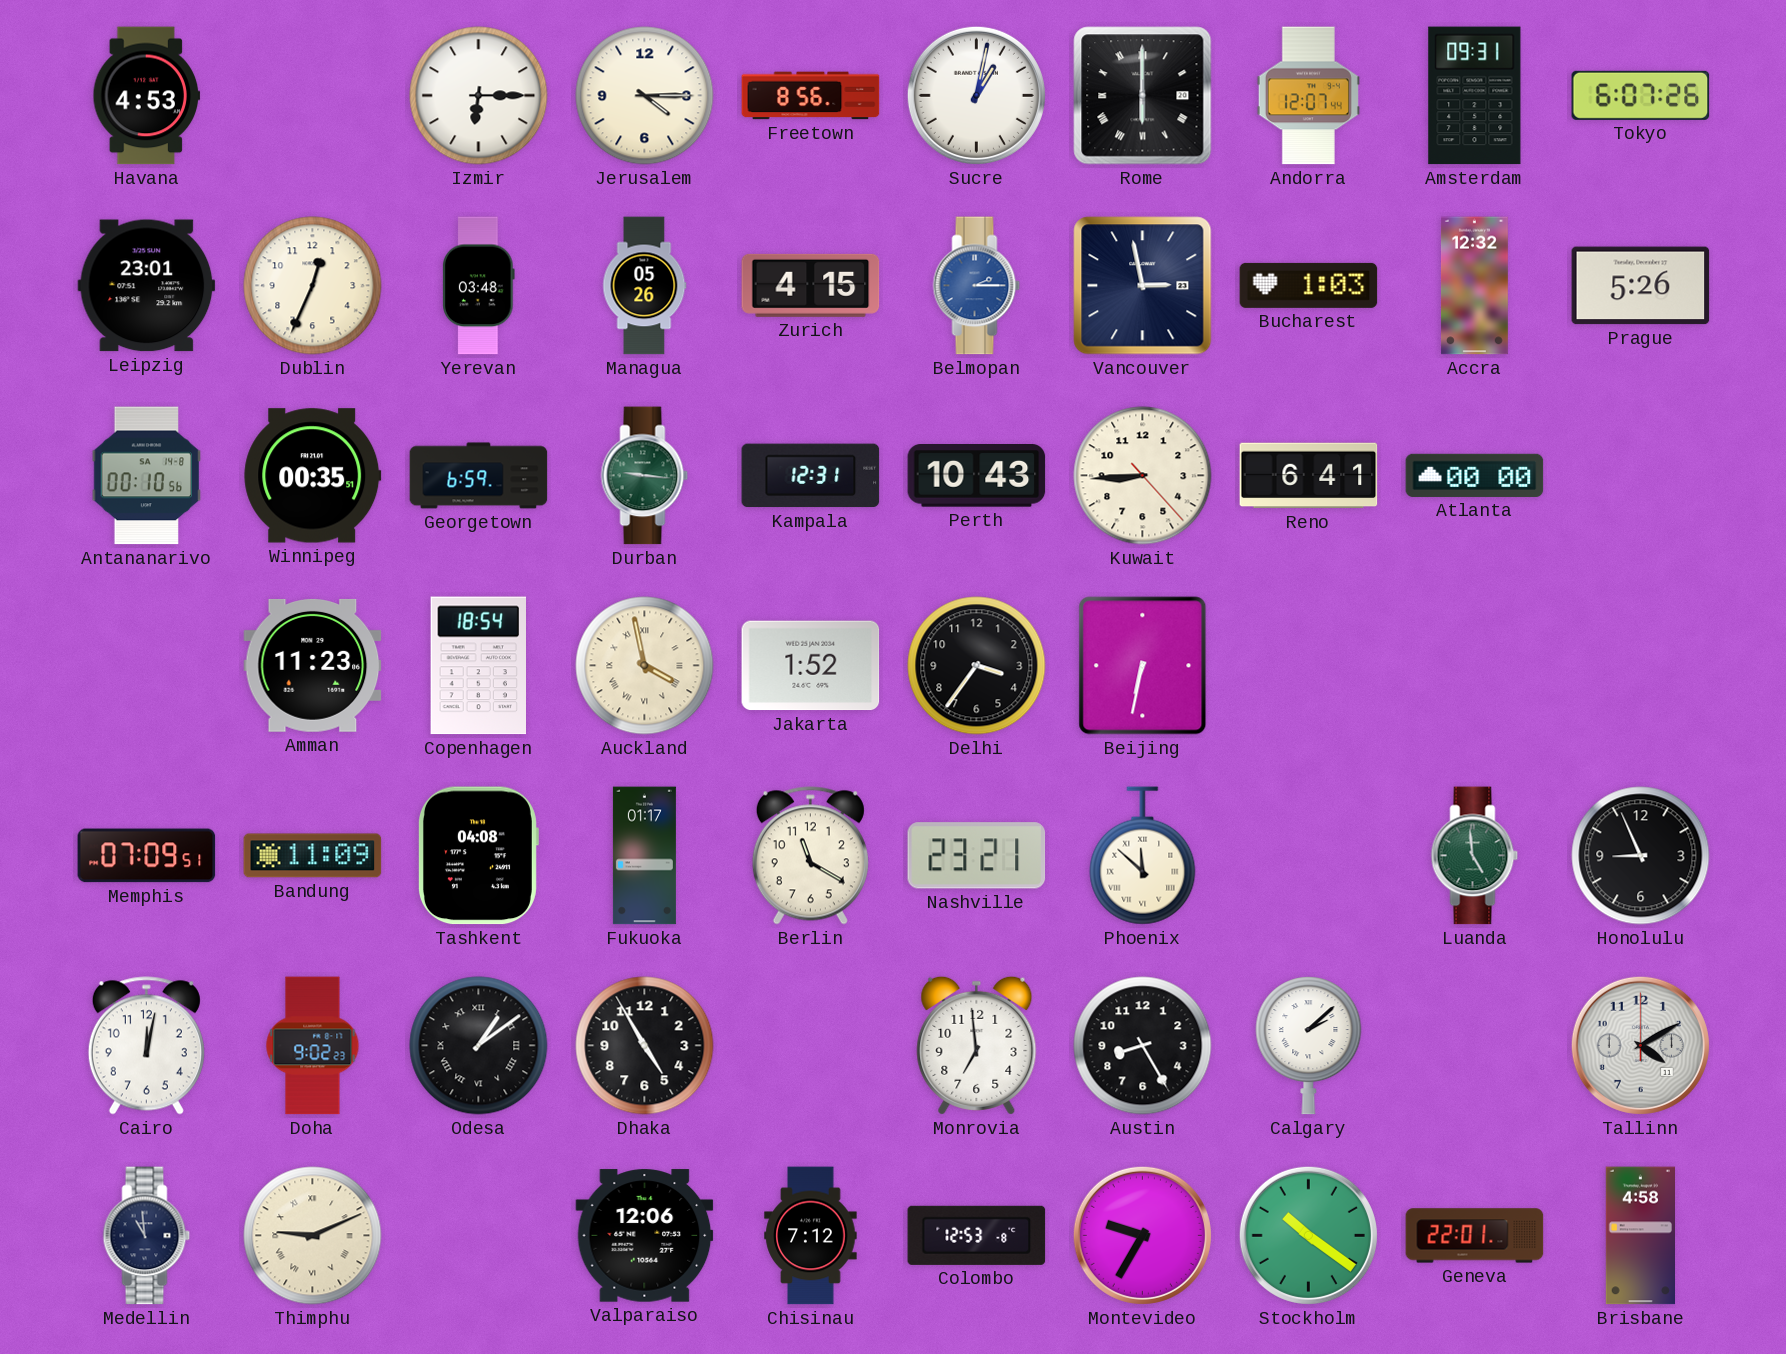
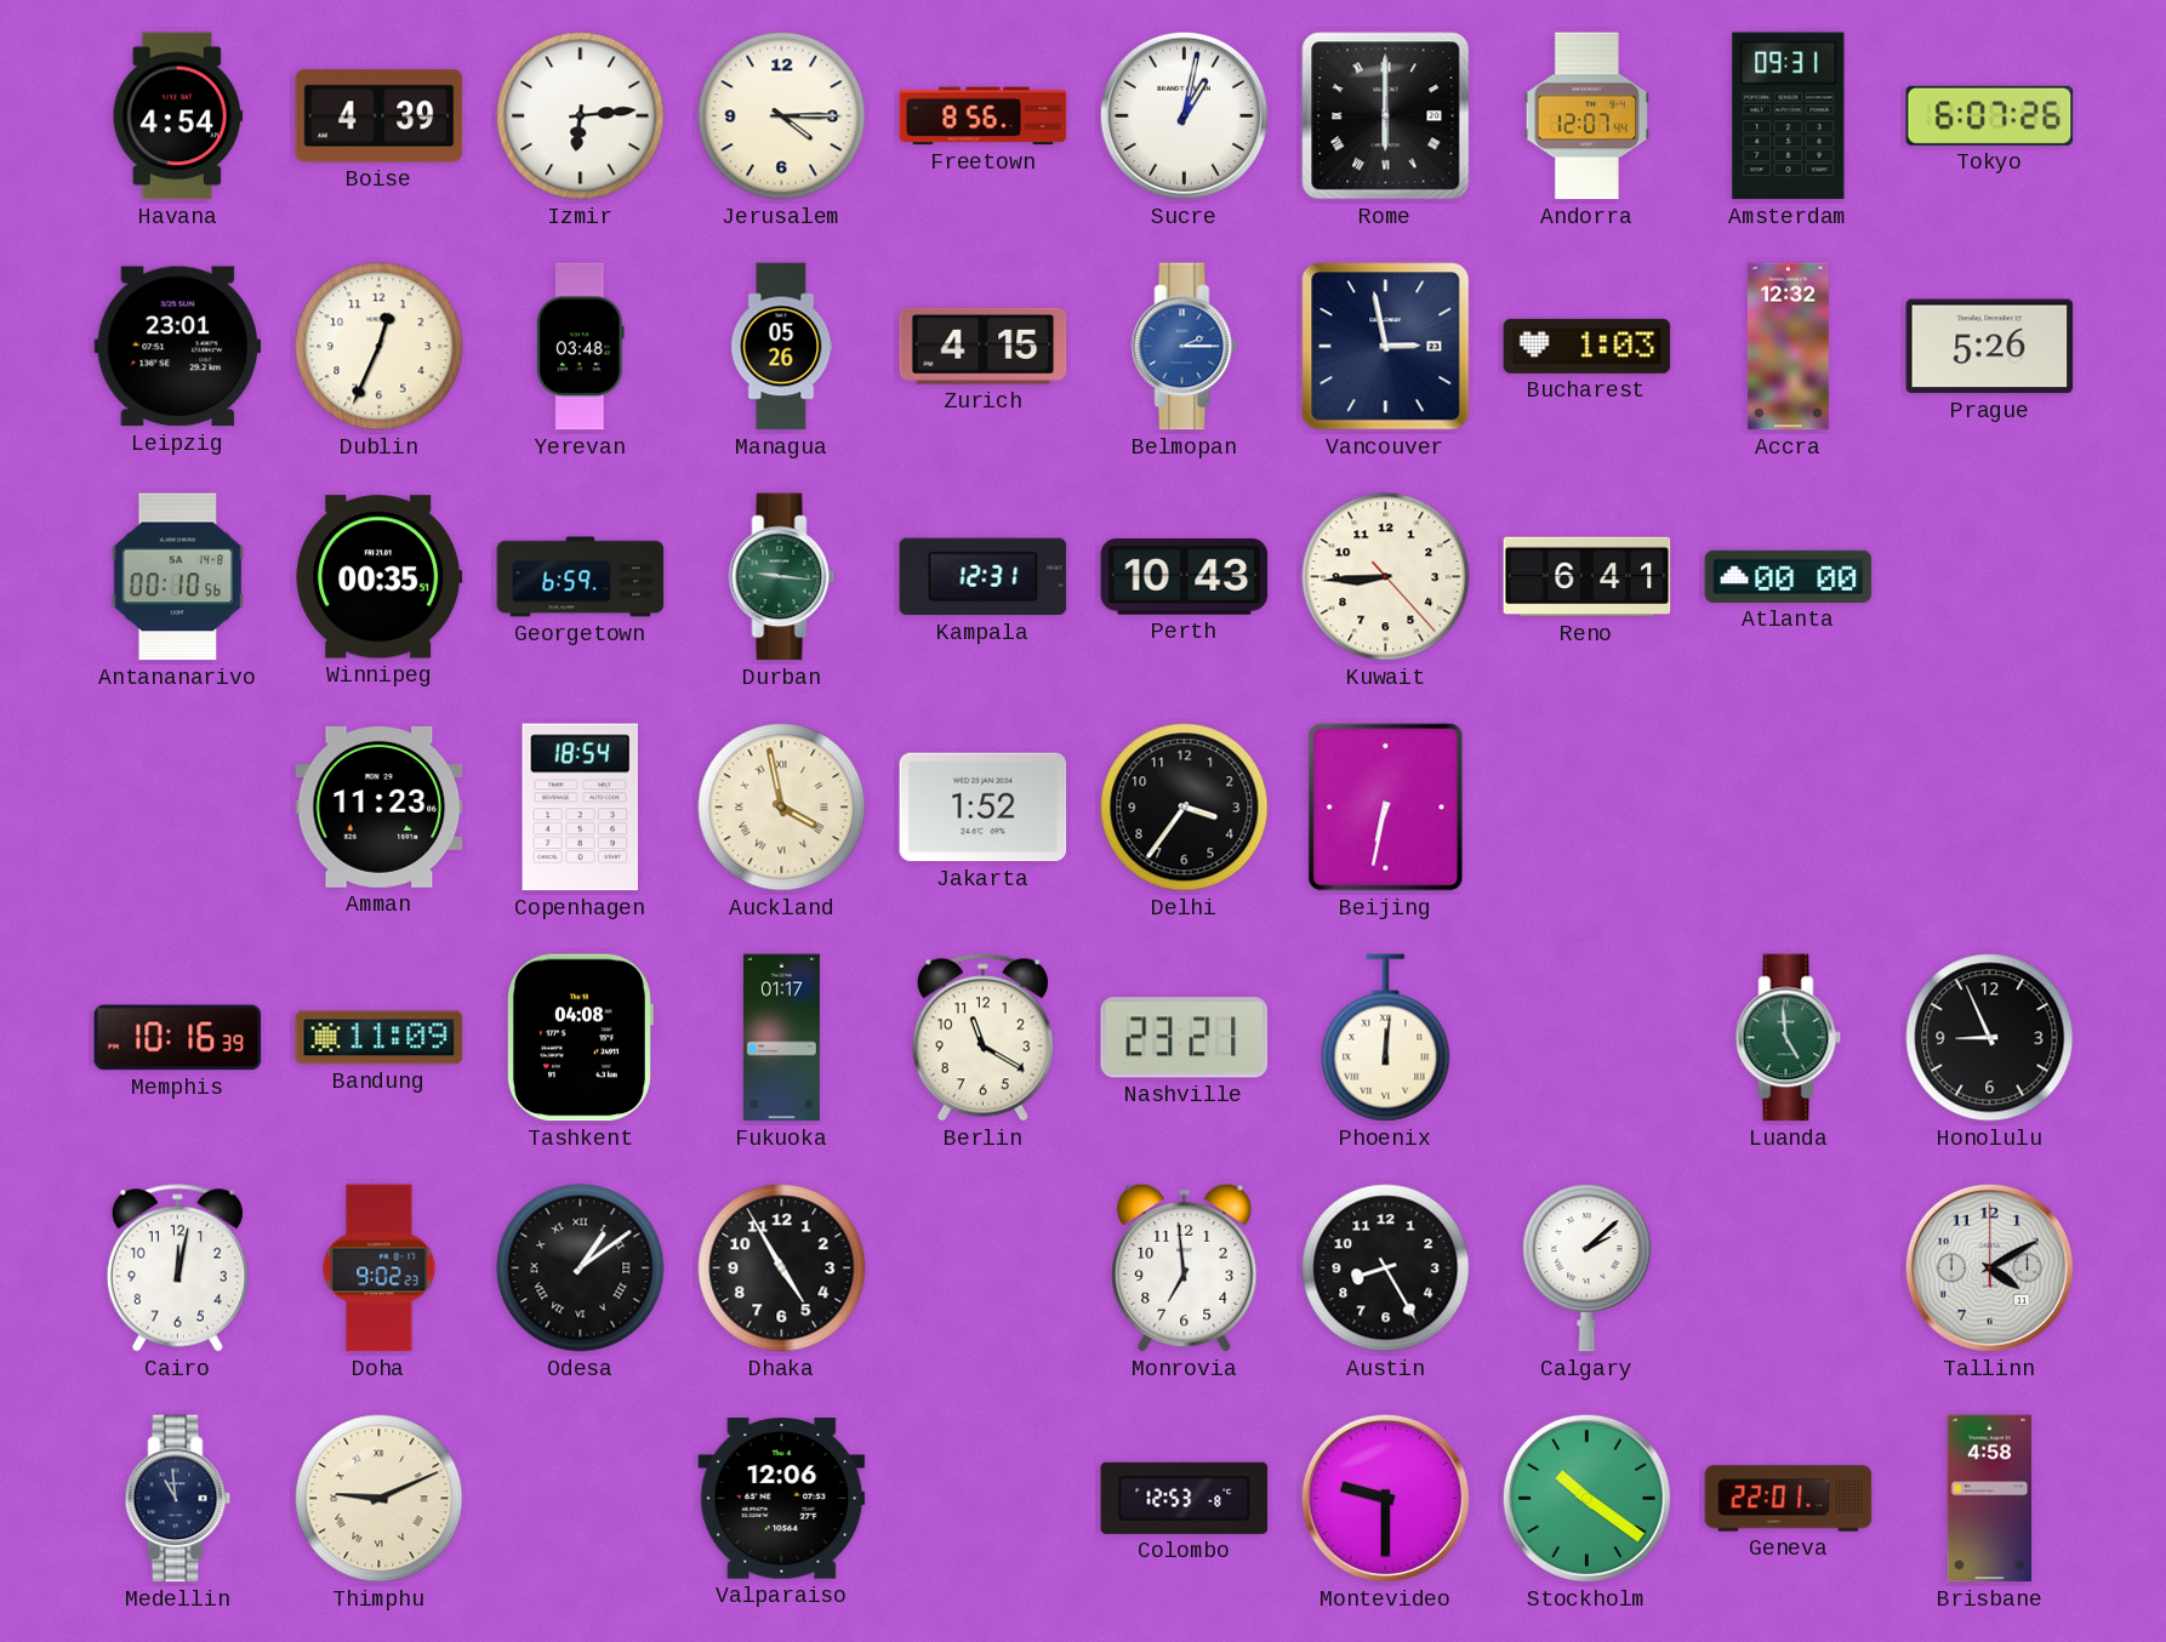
Havana: 4:53 -> 4:54 (178, 116)
Boise: none -> 4:39 (380, 116)
Izmir: 6:15 -> 6:14 (581, 116)
Memphis: 07:09 -> 10:16 (178, 1038)
Phoenix: 11:52 -> 12:01 (1386, 1038)
Chisinau: 7:12 -> none (811, 1236)
Montevideo: 9:35 -> 9:30 (1385, 1498)
